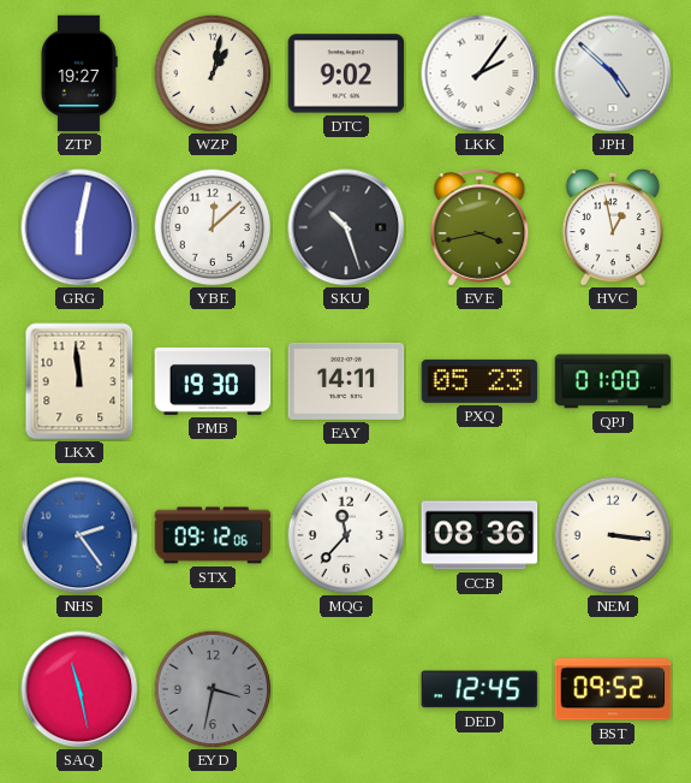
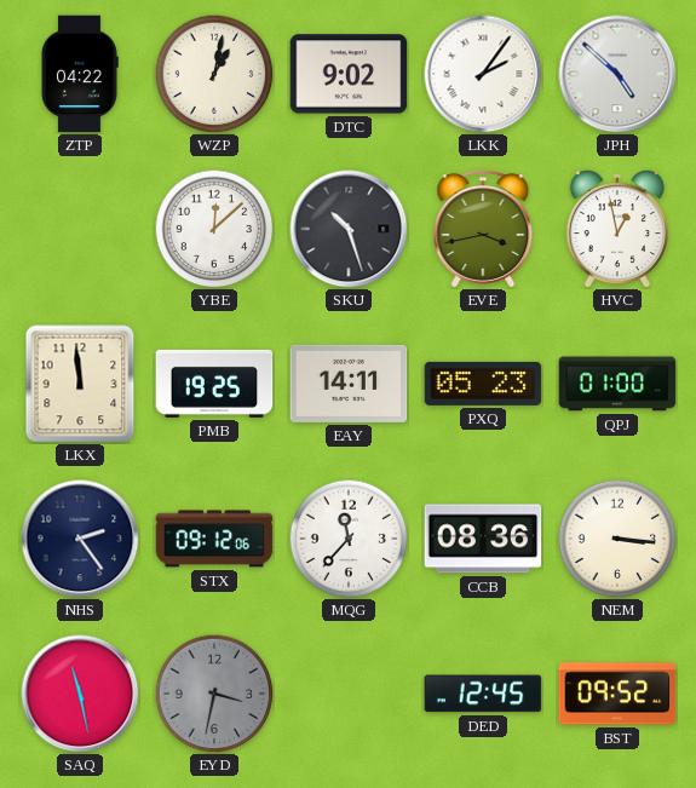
ZTP: 19:27 -> 04:22 (80, 74)
GRG: 6:02 -> none (79, 227)
PMB: 19:30 -> 19:25 (214, 384)
NHS dial: blue -> navy (80, 539)
